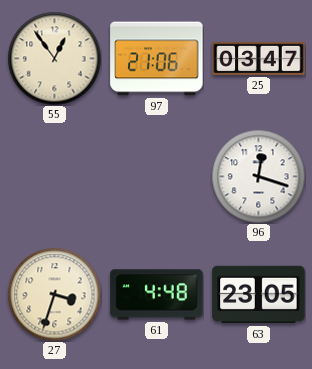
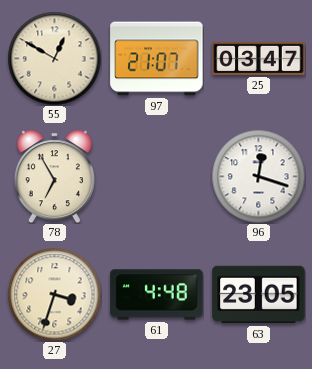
55: 12:54 -> 12:50 (54, 58)
97: 21:06 -> 21:07 (157, 59)
78: none -> 6:55 (54, 176)
